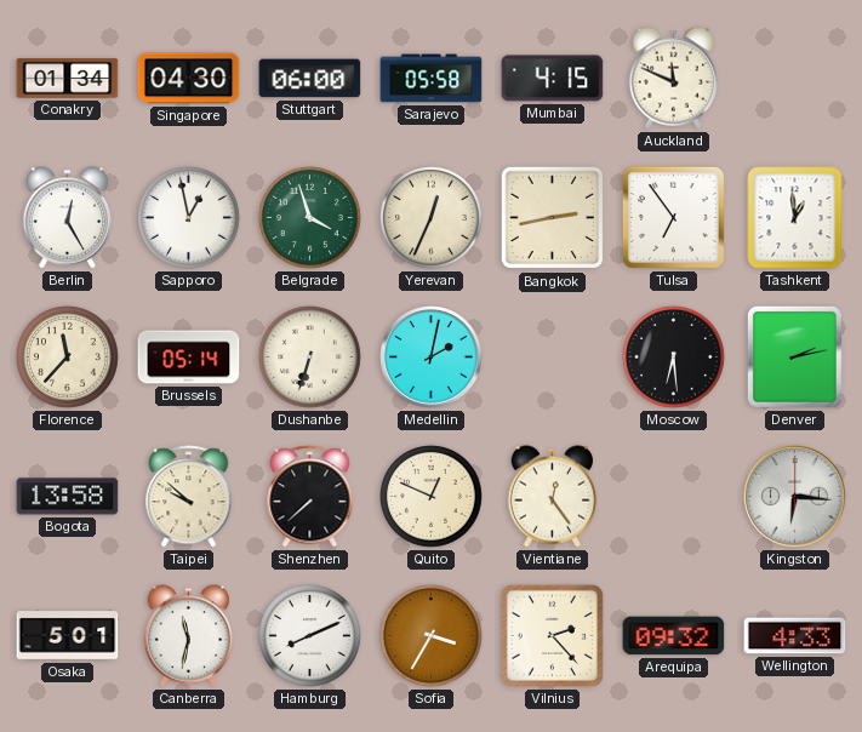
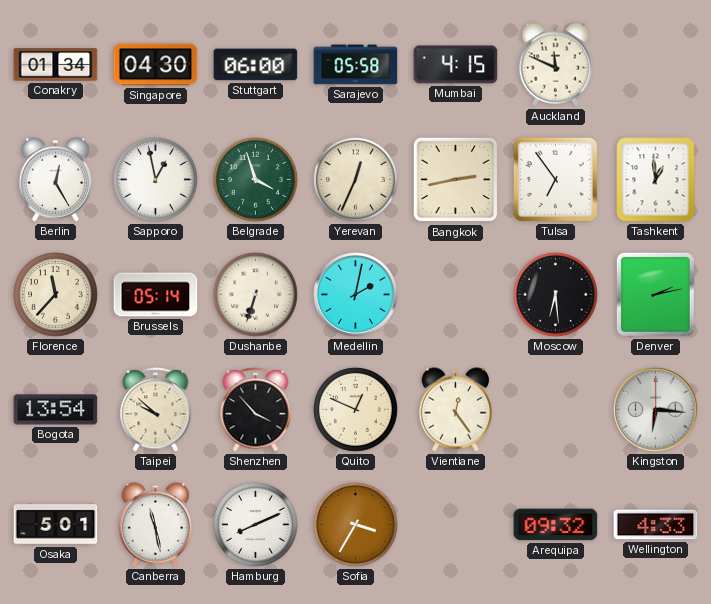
Bogota: 13:58 -> 13:54 (56, 410)
Shenzhen: 7:38 -> 3:53 (256, 410)
Canberra: 11:32 -> 11:28 (156, 525)
Vilnius: 2:23 -> none (552, 635)
